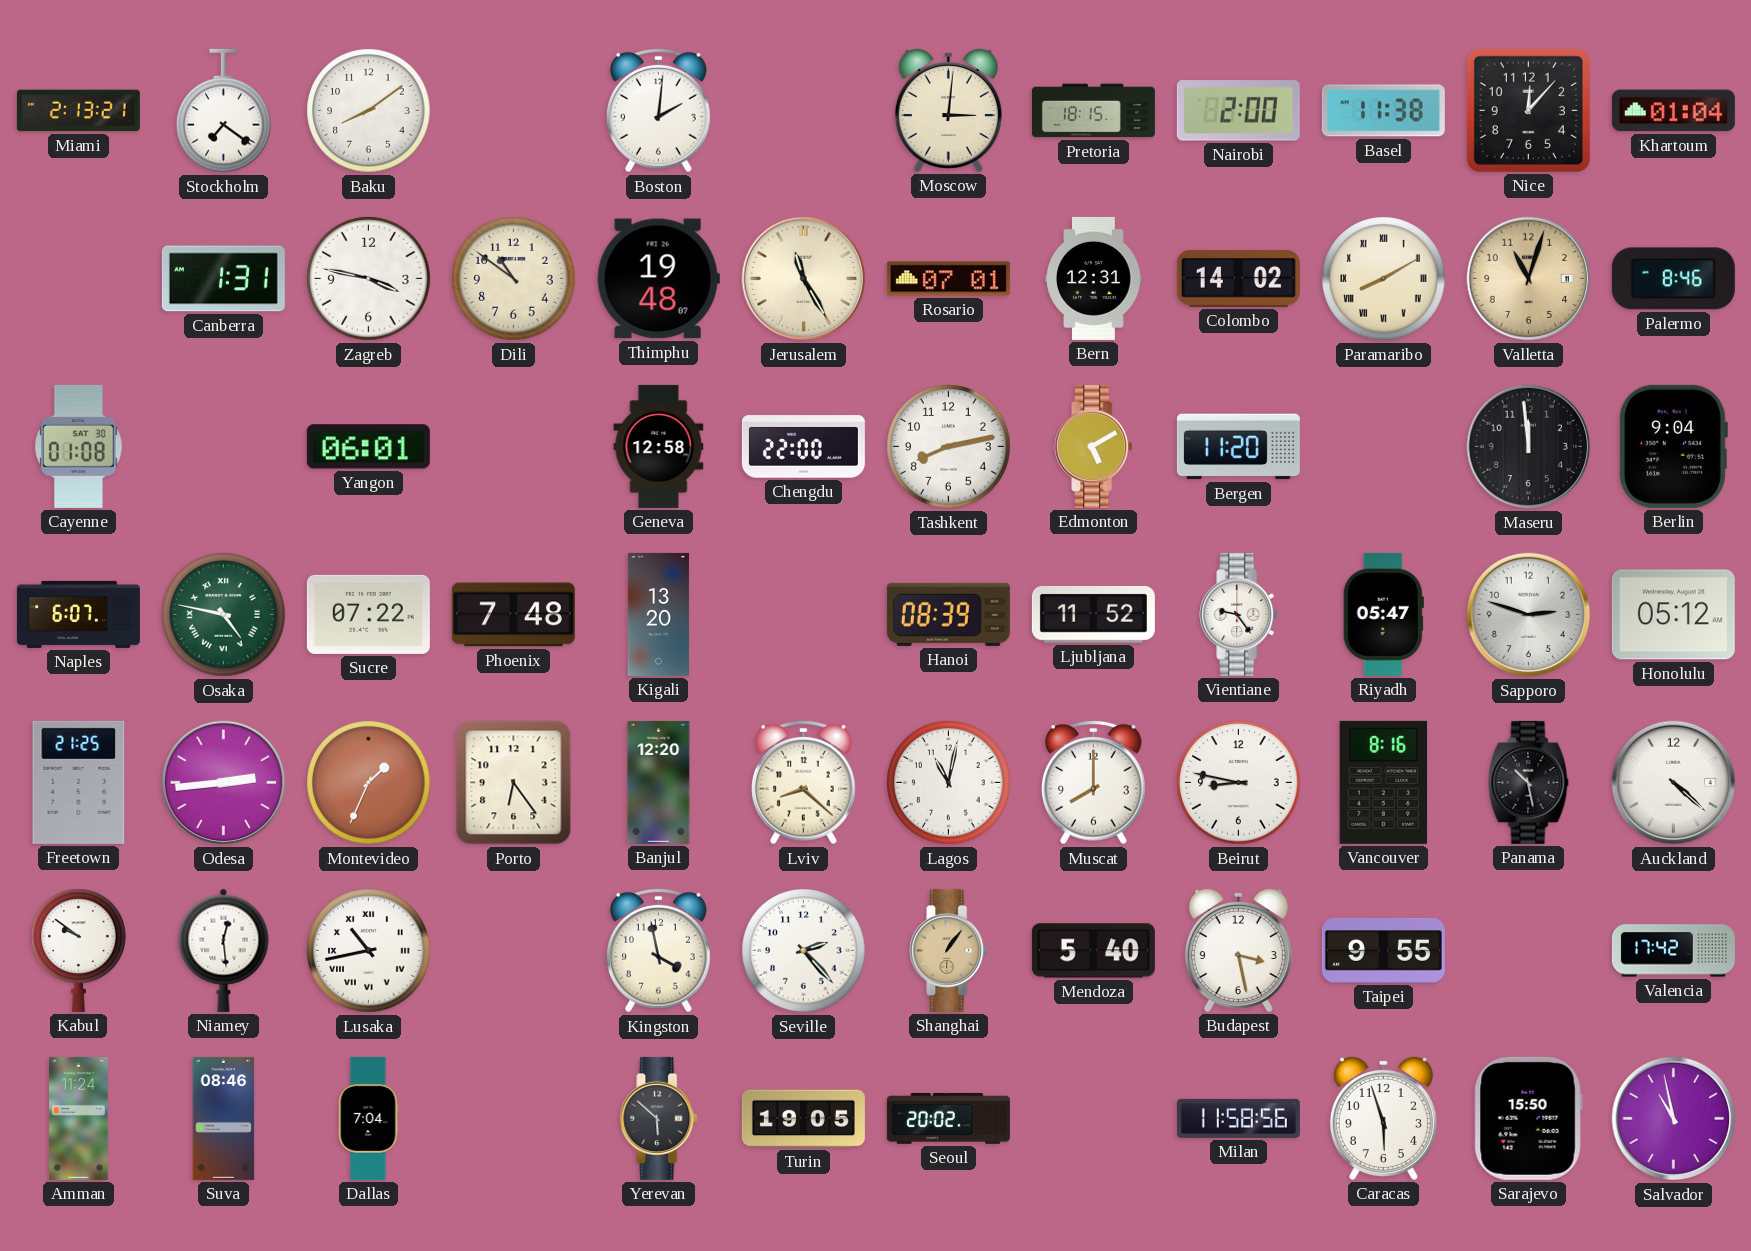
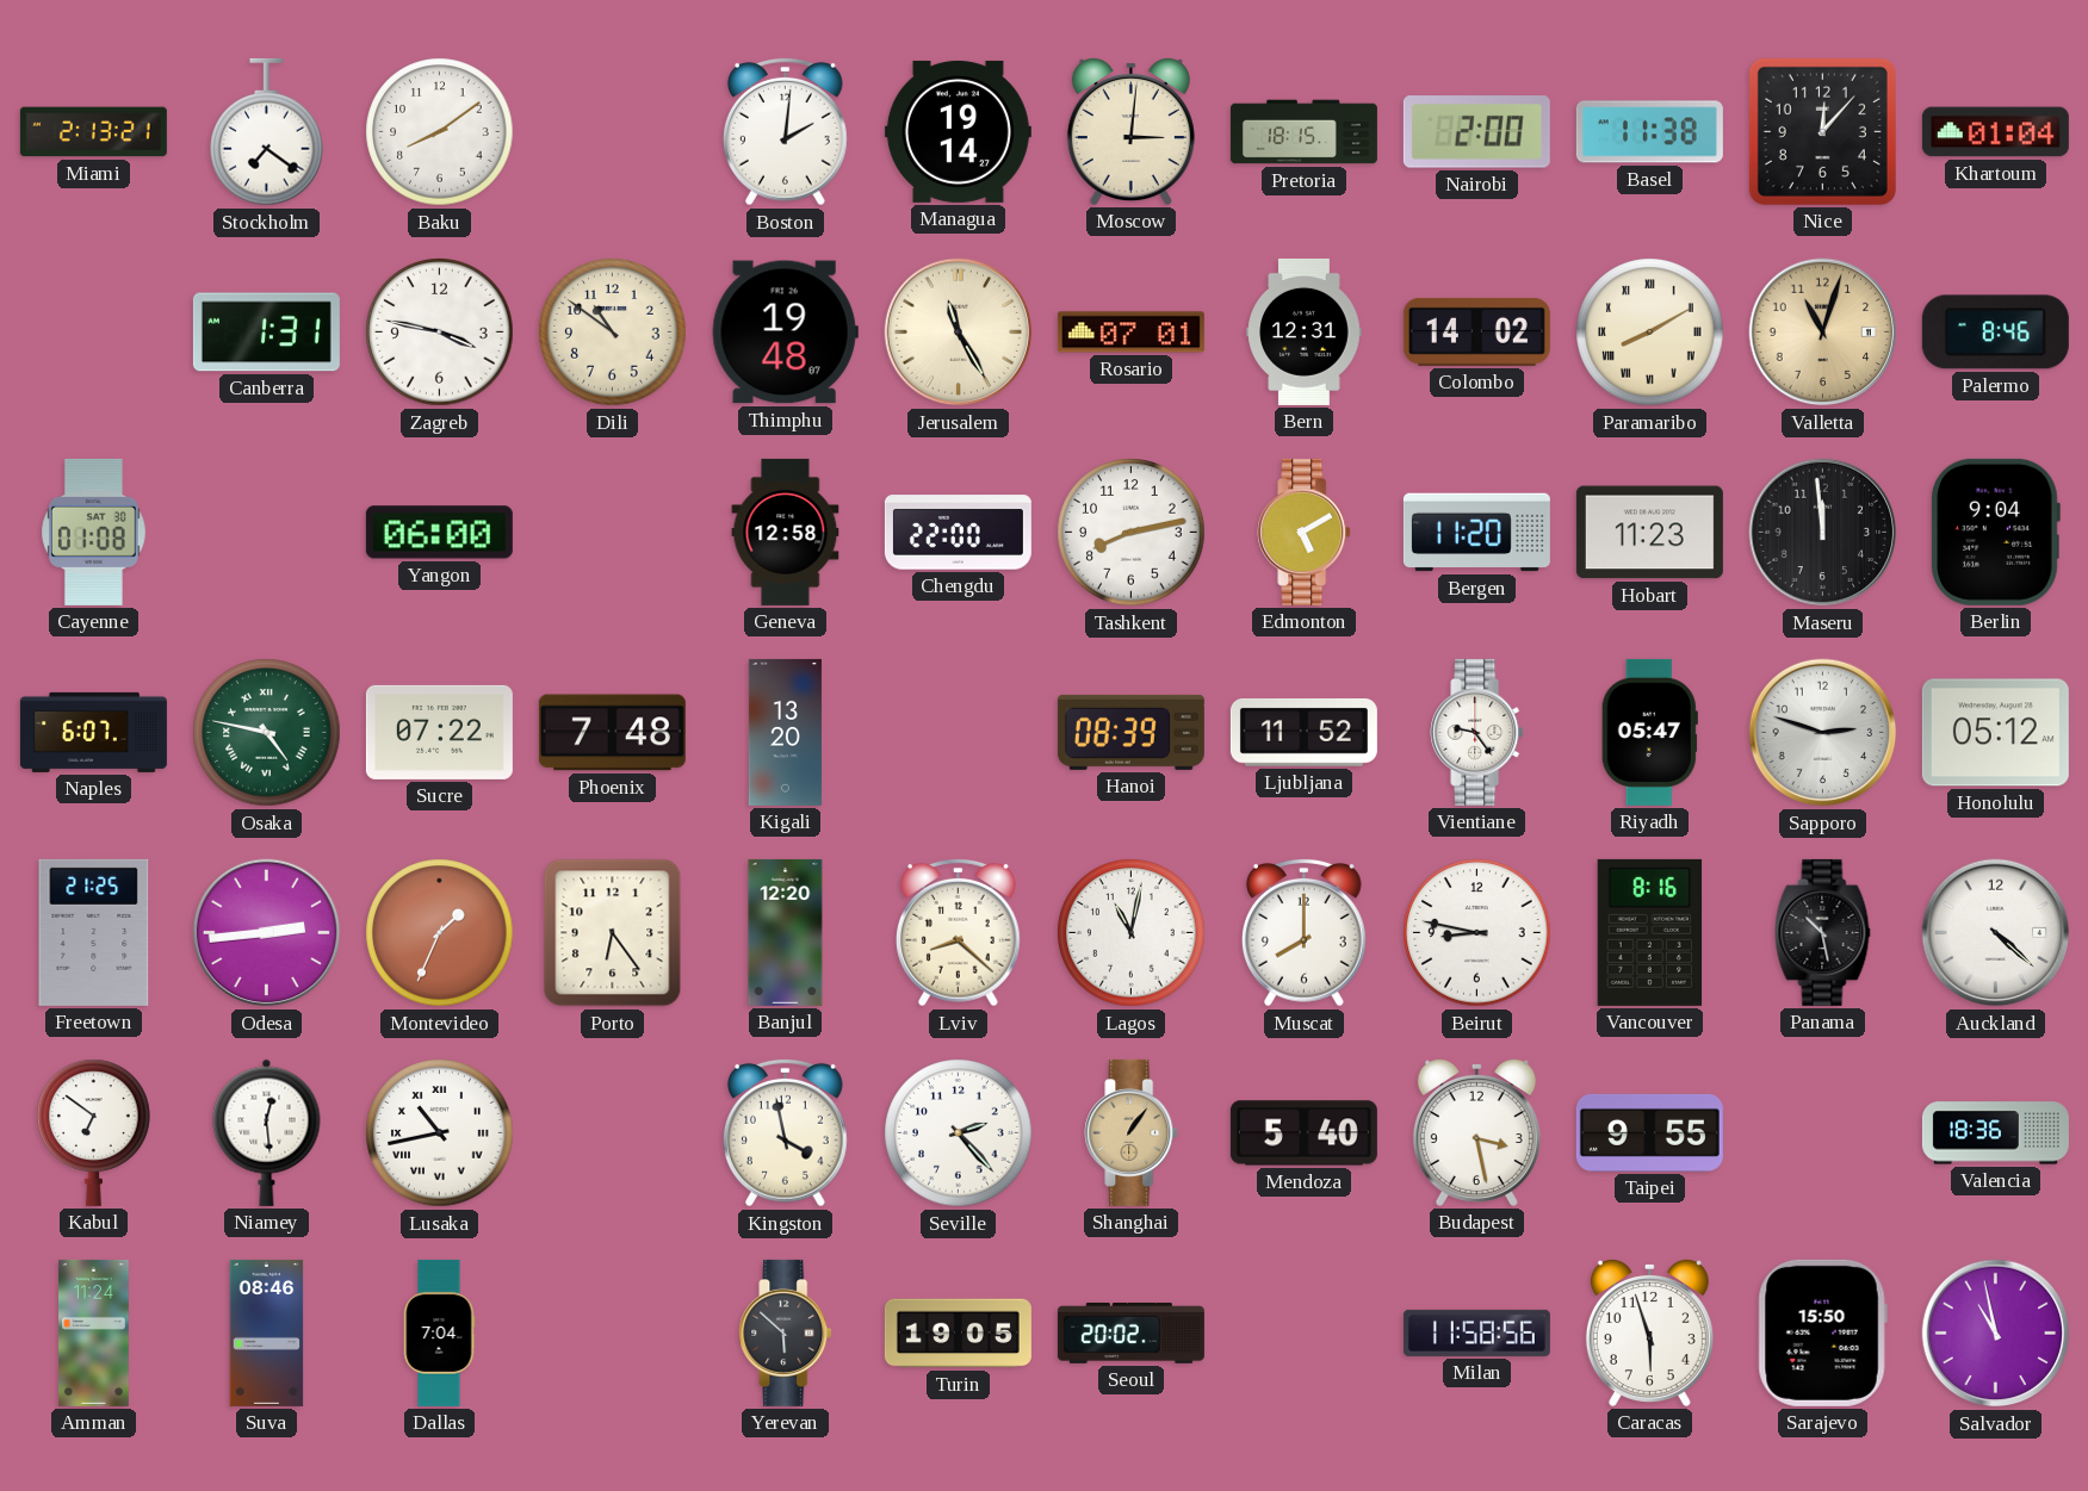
Managua: none -> 19:14 (958, 131)
Yangon: 06:01 -> 06:00 (439, 533)
Hobart: none -> 11:23 (1649, 533)
Kabul: 9:51 -> 6:51 (94, 1132)
Valencia: 17:42 -> 18:36 (1995, 1133)
